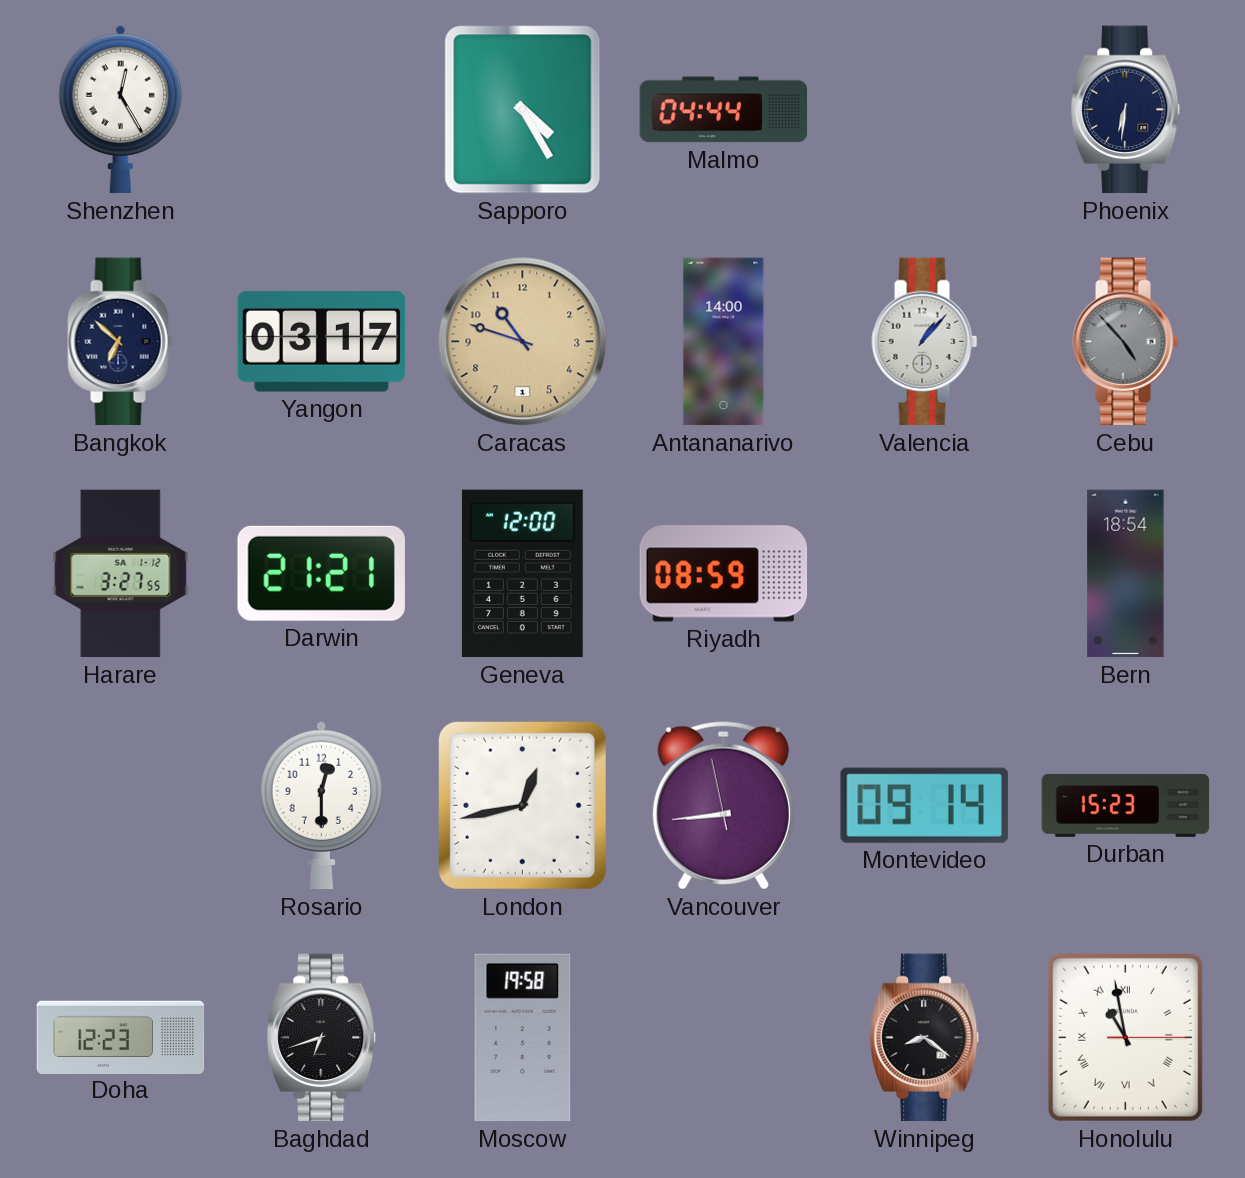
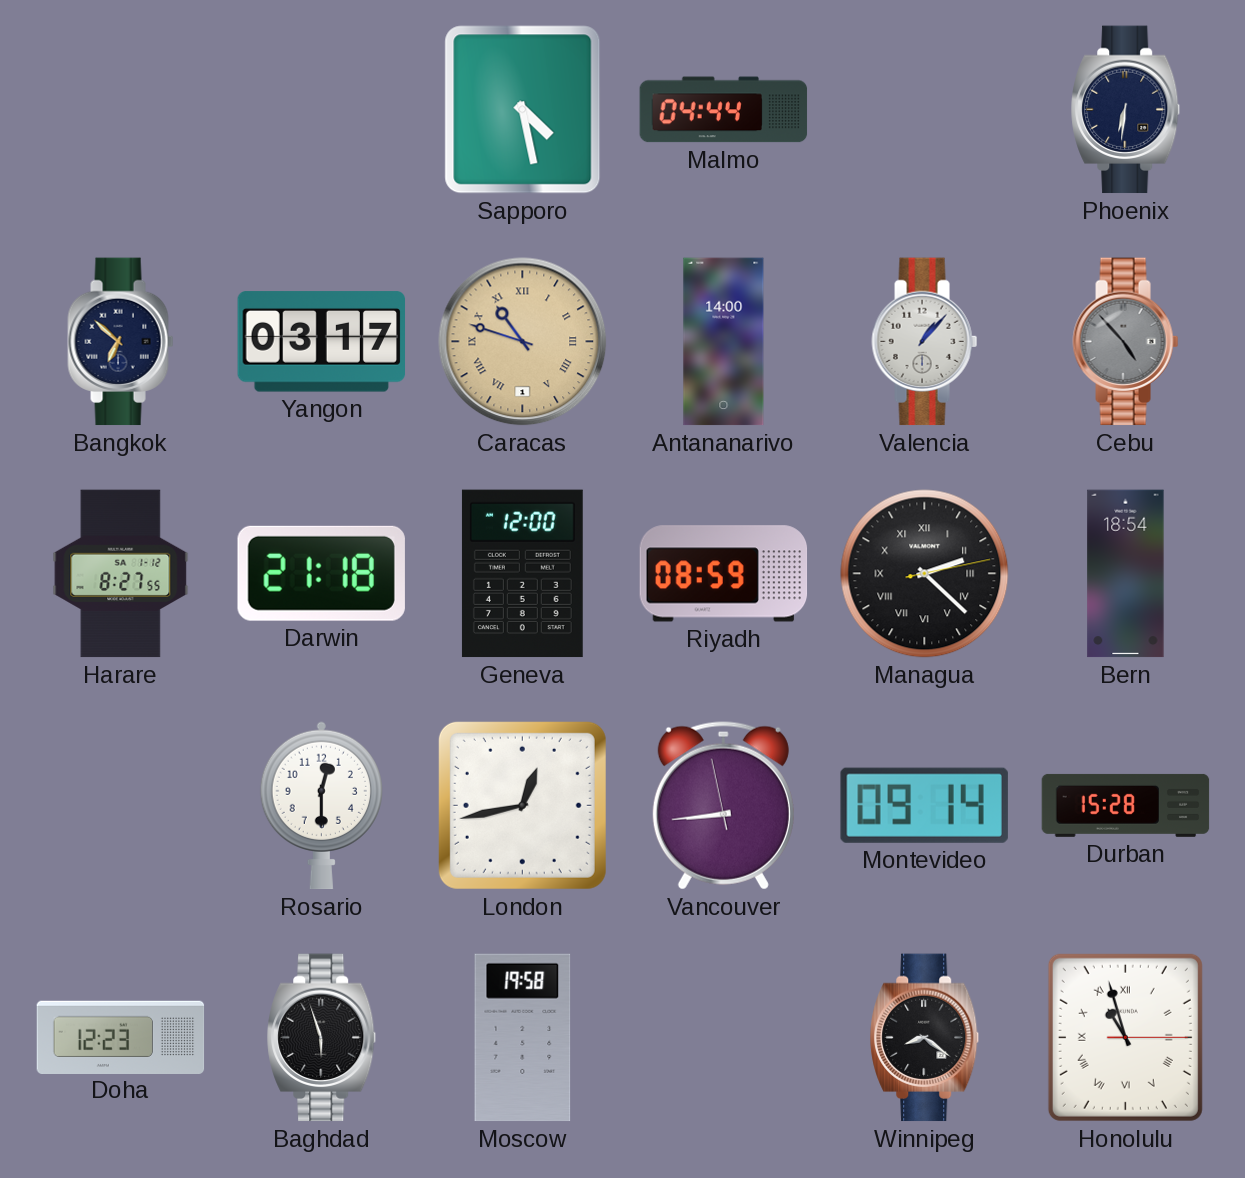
Shenzhen: 12:25 -> none (120, 109)
Sapporo: 4:25 -> 4:28 (523, 110)
Caracas numerals: Arabic -> Roman (523, 342)
Harare: 3:27 -> 8:27 (121, 574)
Darwin: 21:21 -> 21:18 (321, 573)
Managua: none -> 2:22 (925, 574)
Durban: 15:23 -> 15:28 (1126, 805)
Baghdad: 6:42 -> 5:57 (322, 1038)
Honolulu: 10:58 -> 10:57 (1125, 1037)
